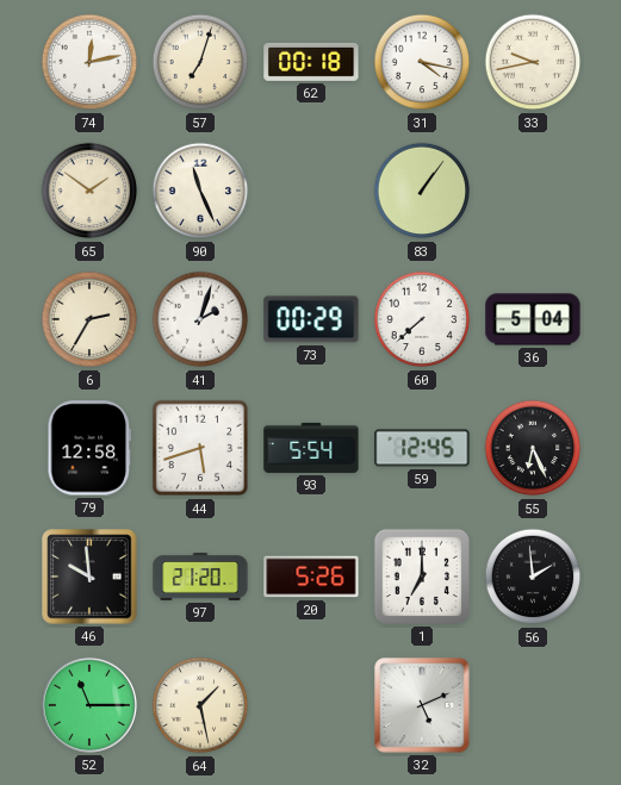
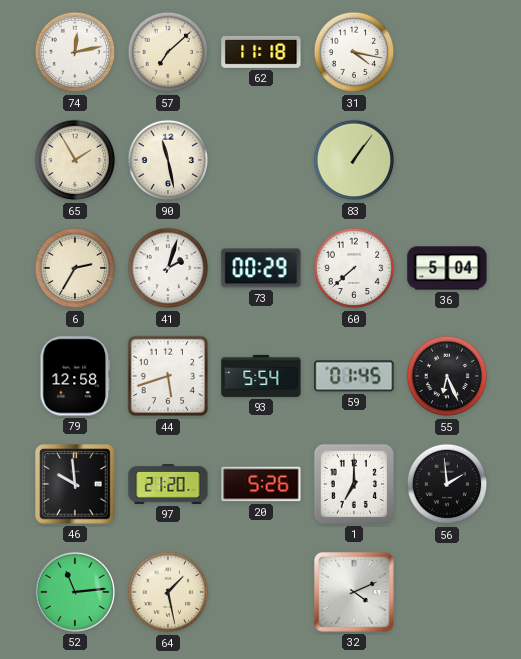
57: 7:03 -> 7:08 (168, 52)
62: 00:18 -> 11:18 (261, 52)
33: 9:43 -> none (533, 62)
65: 1:51 -> 1:55 (75, 160)
90: 11:26 -> 11:28 (168, 160)
59: 12:45 -> 01:45 (354, 376)
52: 11:15 -> 11:14 (75, 592)
32: 5:11 -> 4:11 (354, 592)
